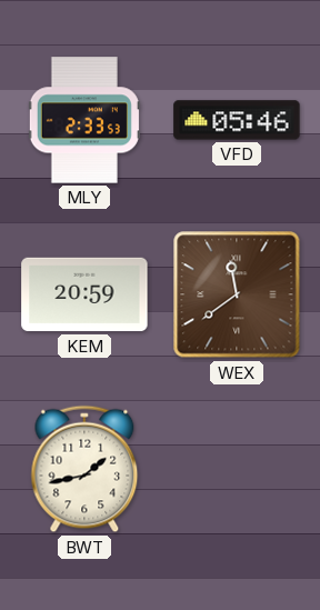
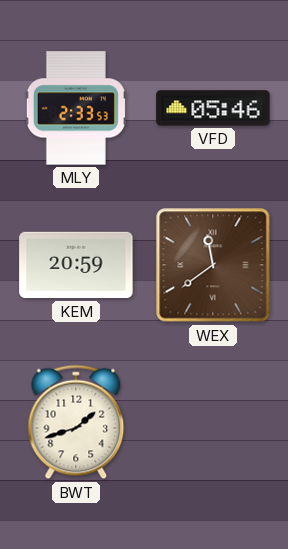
BWT: 1:43 -> 1:42 (76, 422)
